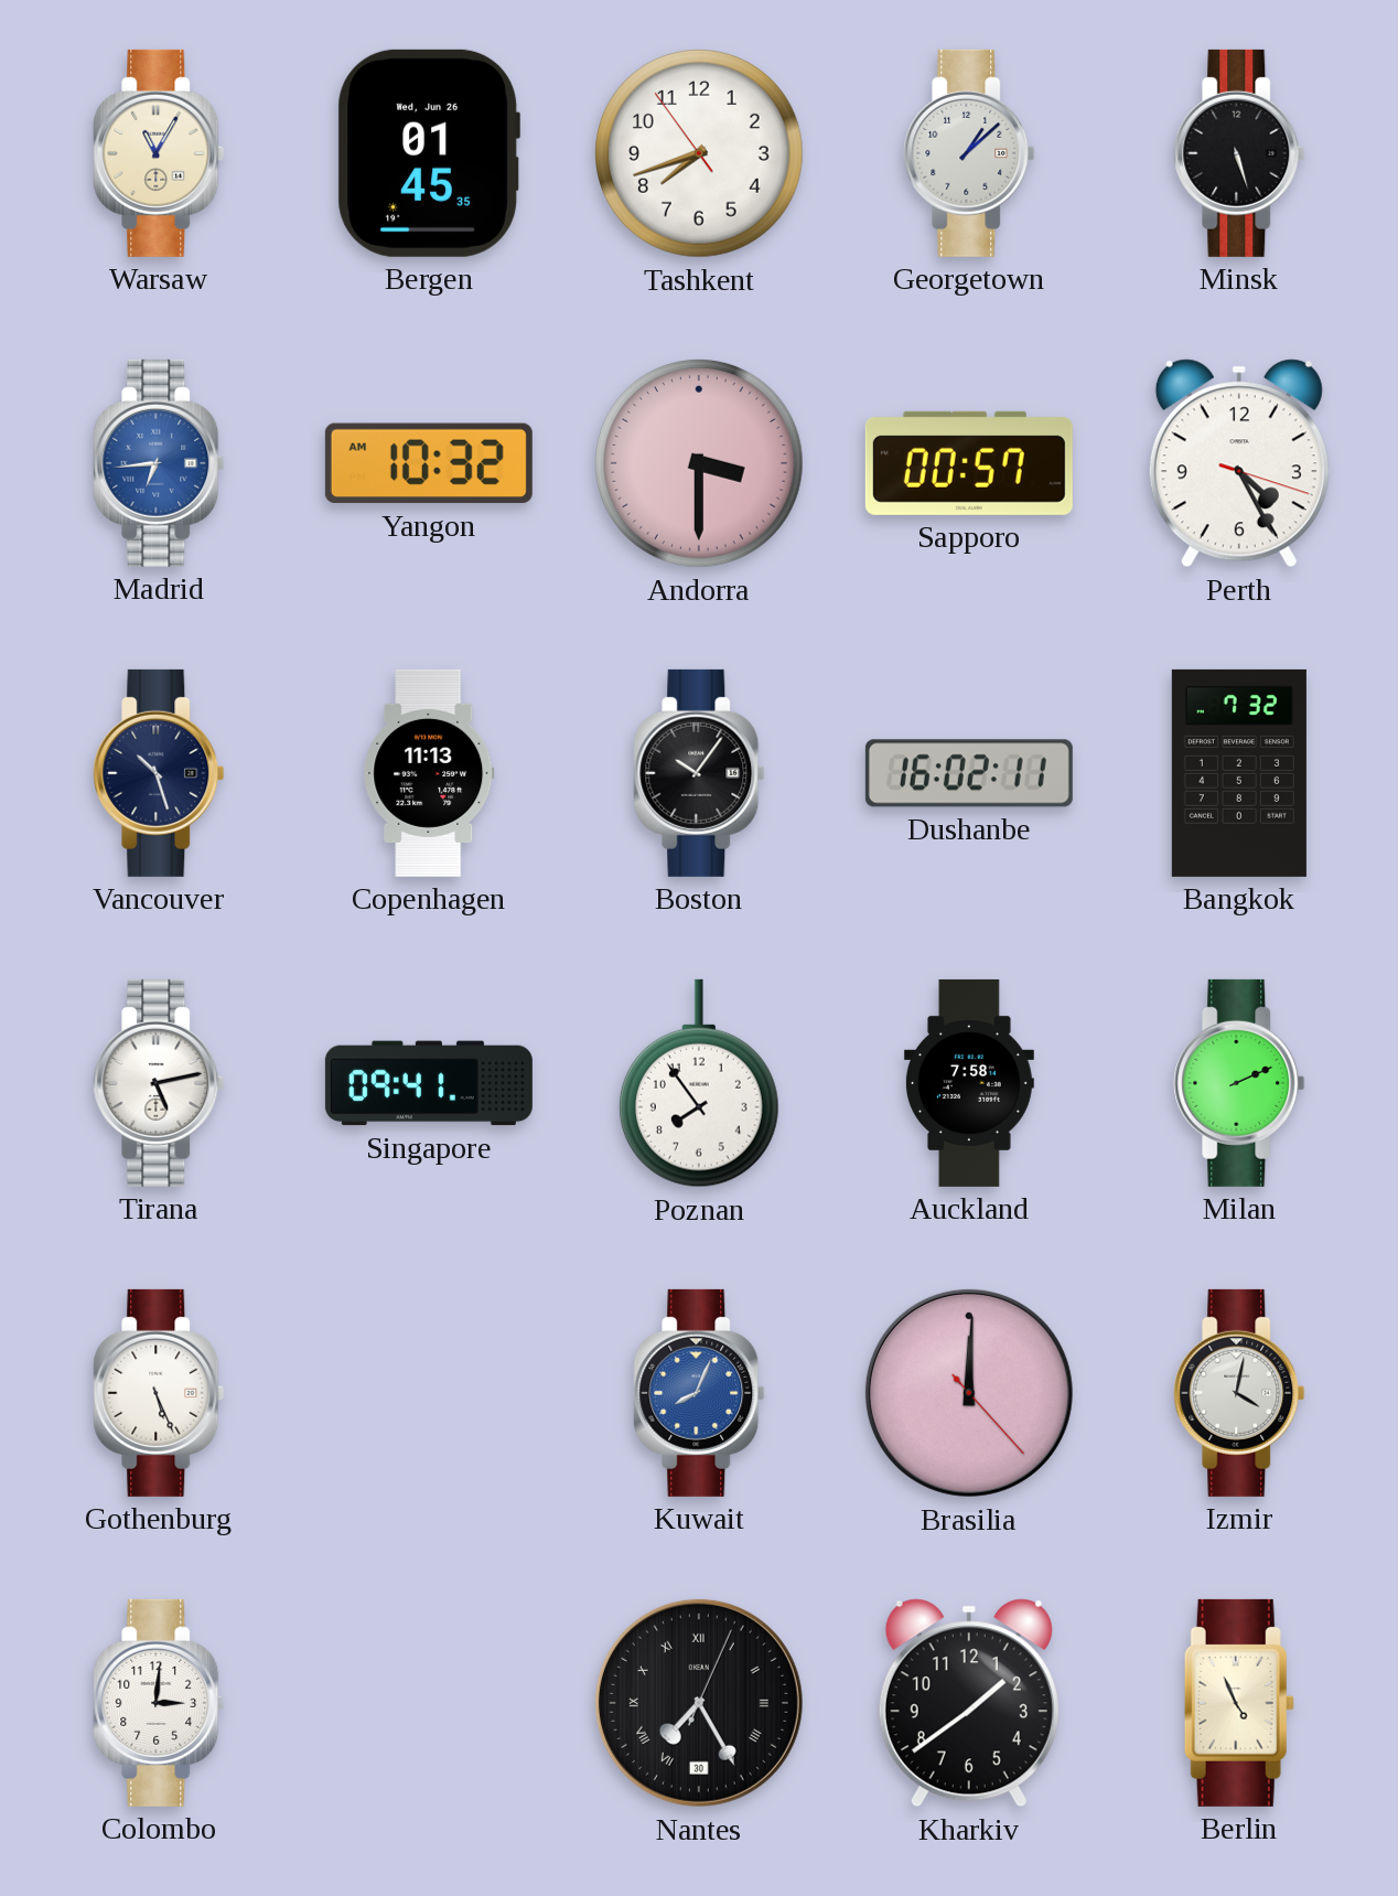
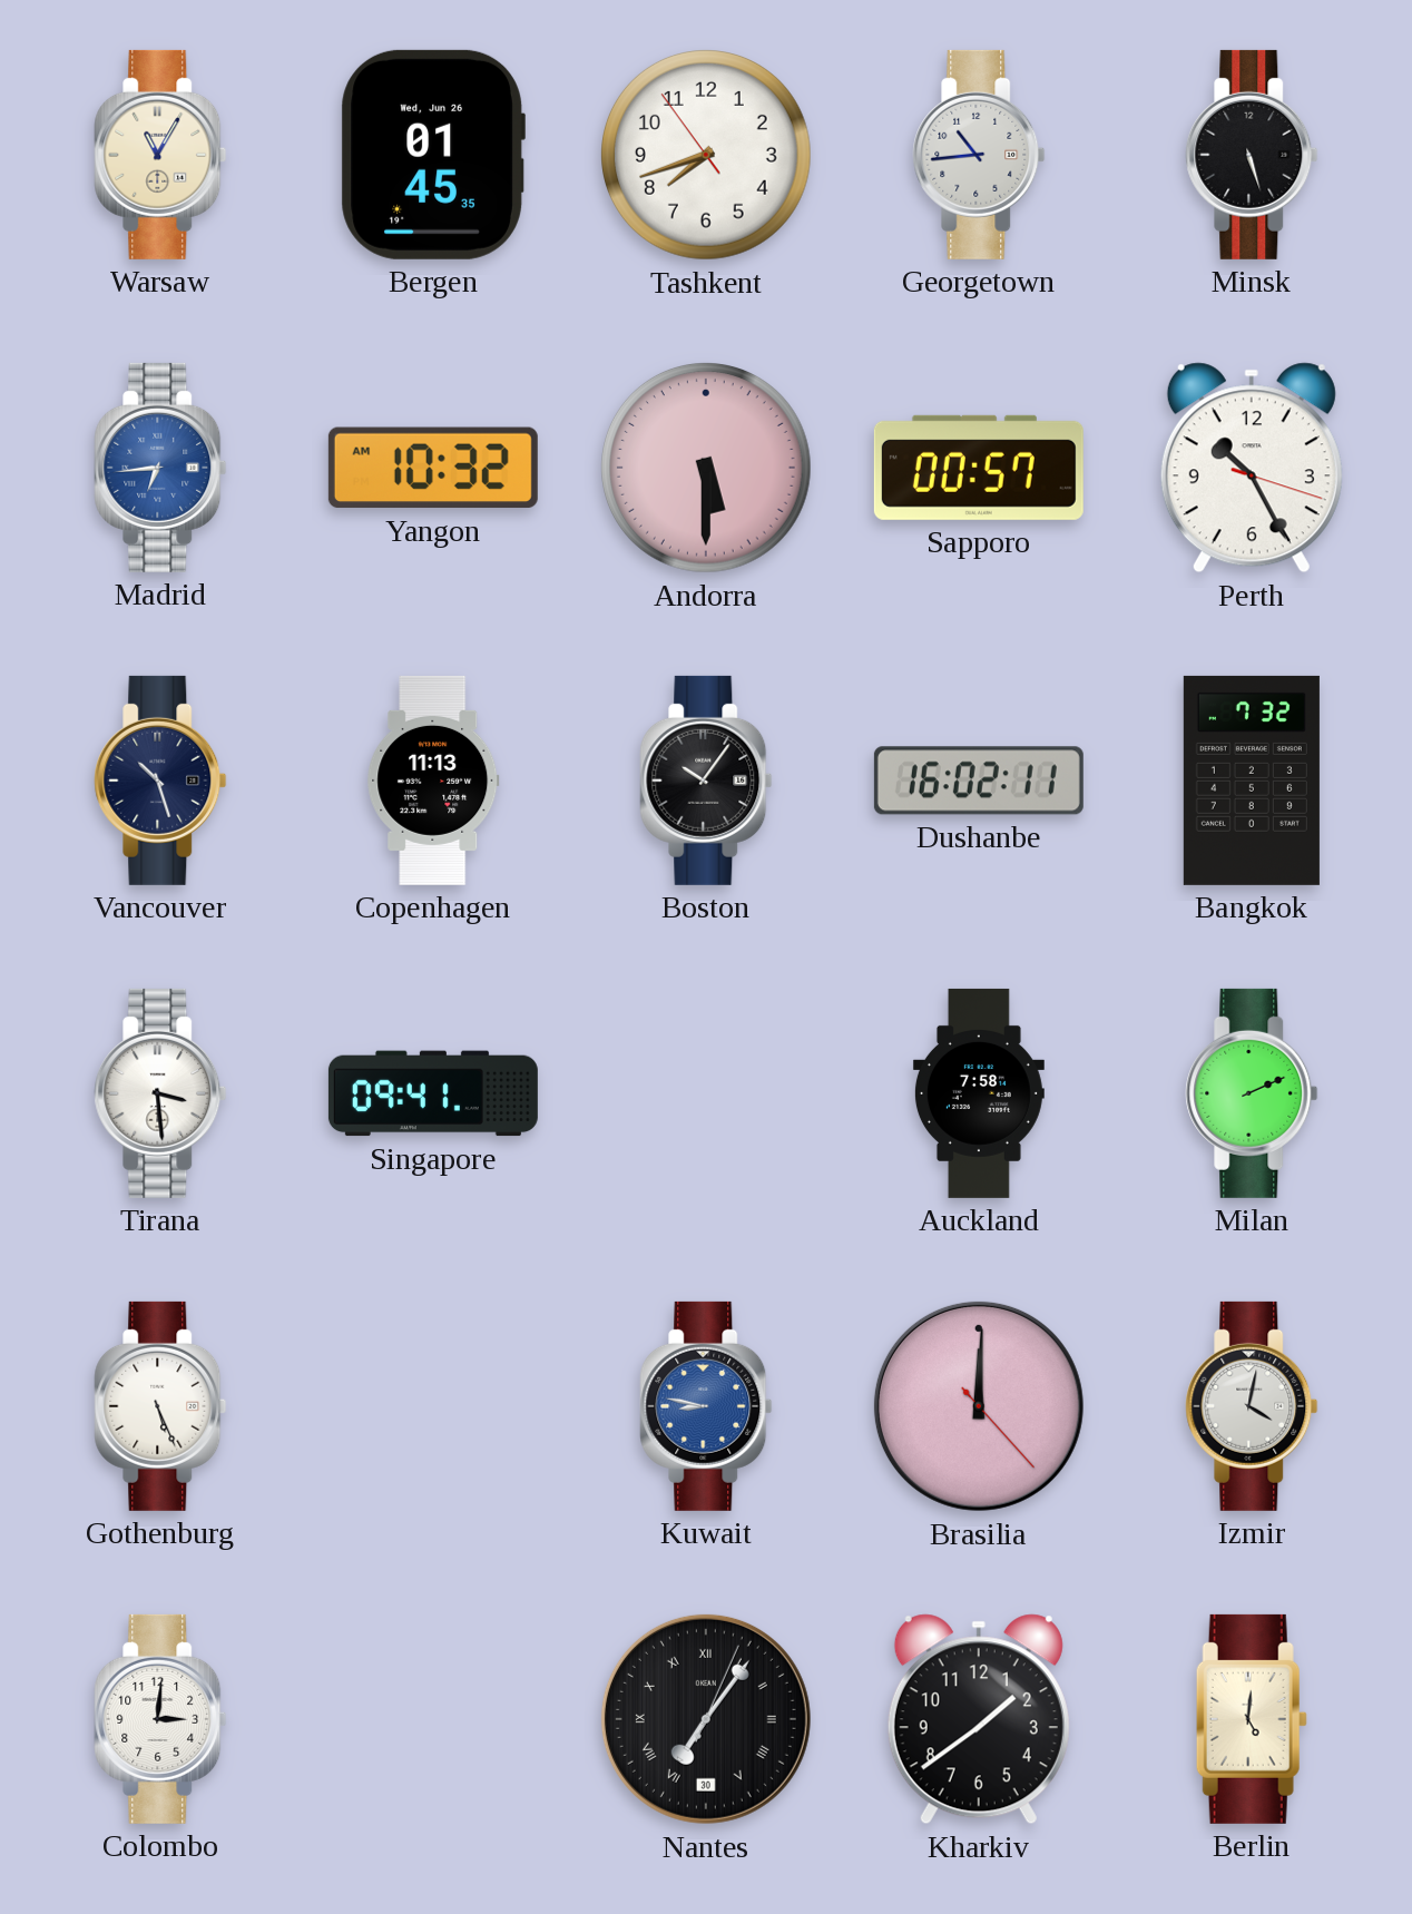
Georgetown: 1:08 -> 10:44 (979, 155)
Andorra: 3:30 -> 5:30 (707, 469)
Perth: 4:25 -> 10:25 (1252, 468)
Tirana: 5:13 -> 3:29 (160, 1093)
Poznan: 7:54 -> none (699, 1083)
Kuwait: 8:04 -> 8:47 (706, 1406)
Nantes: 7:25 -> 7:06 (706, 1719)
Berlin: 4:56 -> 5:01 (1252, 1719)
